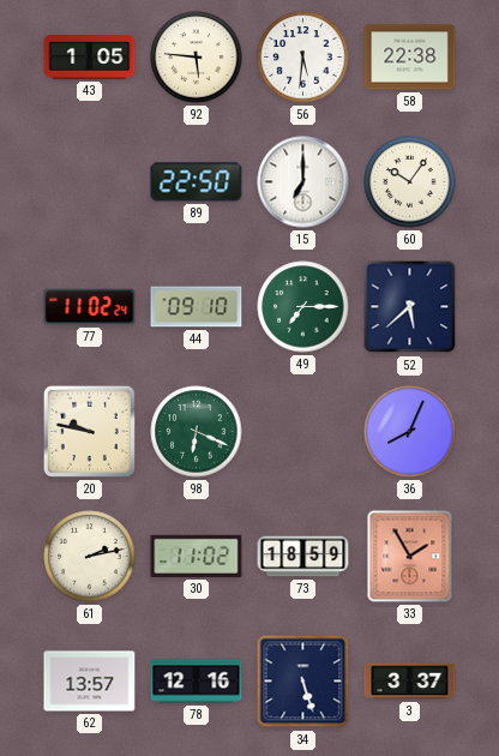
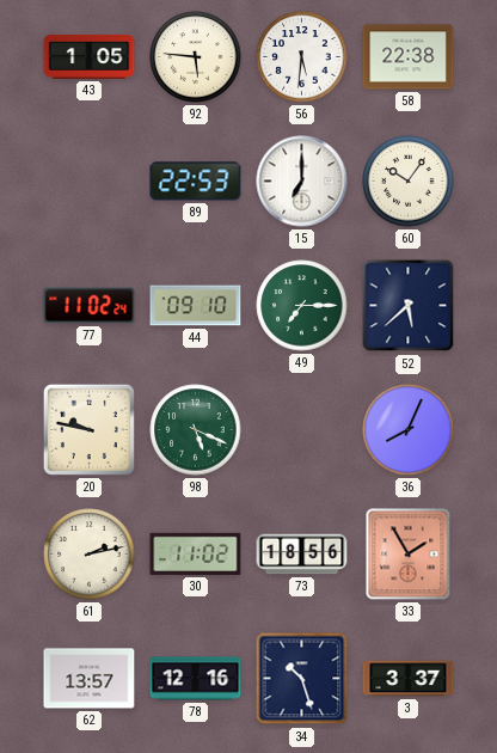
89: 22:50 -> 22:53 (196, 182)
98: 6:19 -> 5:19 (196, 430)
73: 18:59 -> 18:56 (302, 555)
34: 5:27 -> 10:27 (302, 679)
